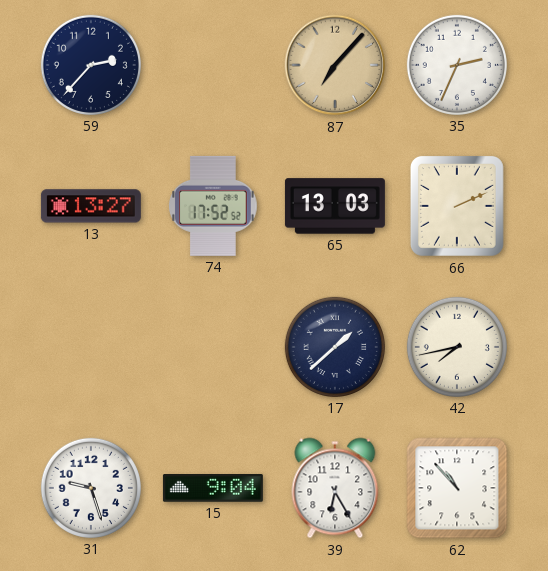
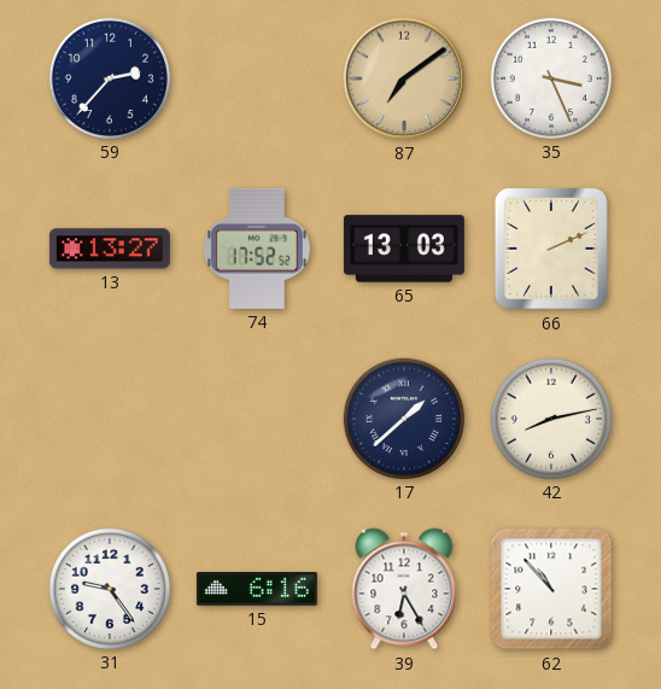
87: 7:07 -> 7:09 (404, 78)
35: 2:34 -> 3:26 (551, 78)
42: 7:43 -> 8:13 (551, 419)
31: 9:27 -> 9:24 (110, 589)
15: 9:04 -> 6:16 (257, 590)
